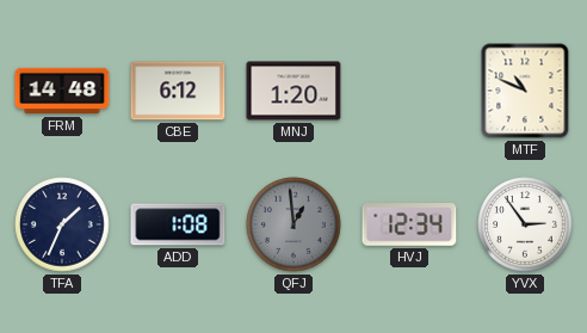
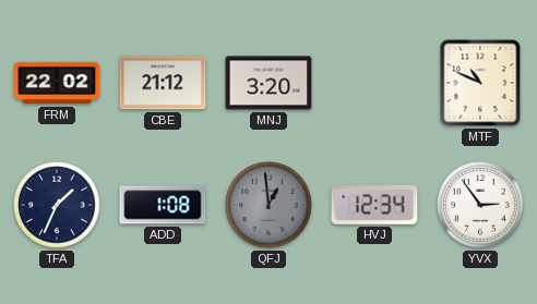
FRM: 14:48 -> 22:02 (57, 83)
CBE: 6:12 -> 21:12 (163, 83)
MNJ: 1:20 -> 3:20 (268, 83)
